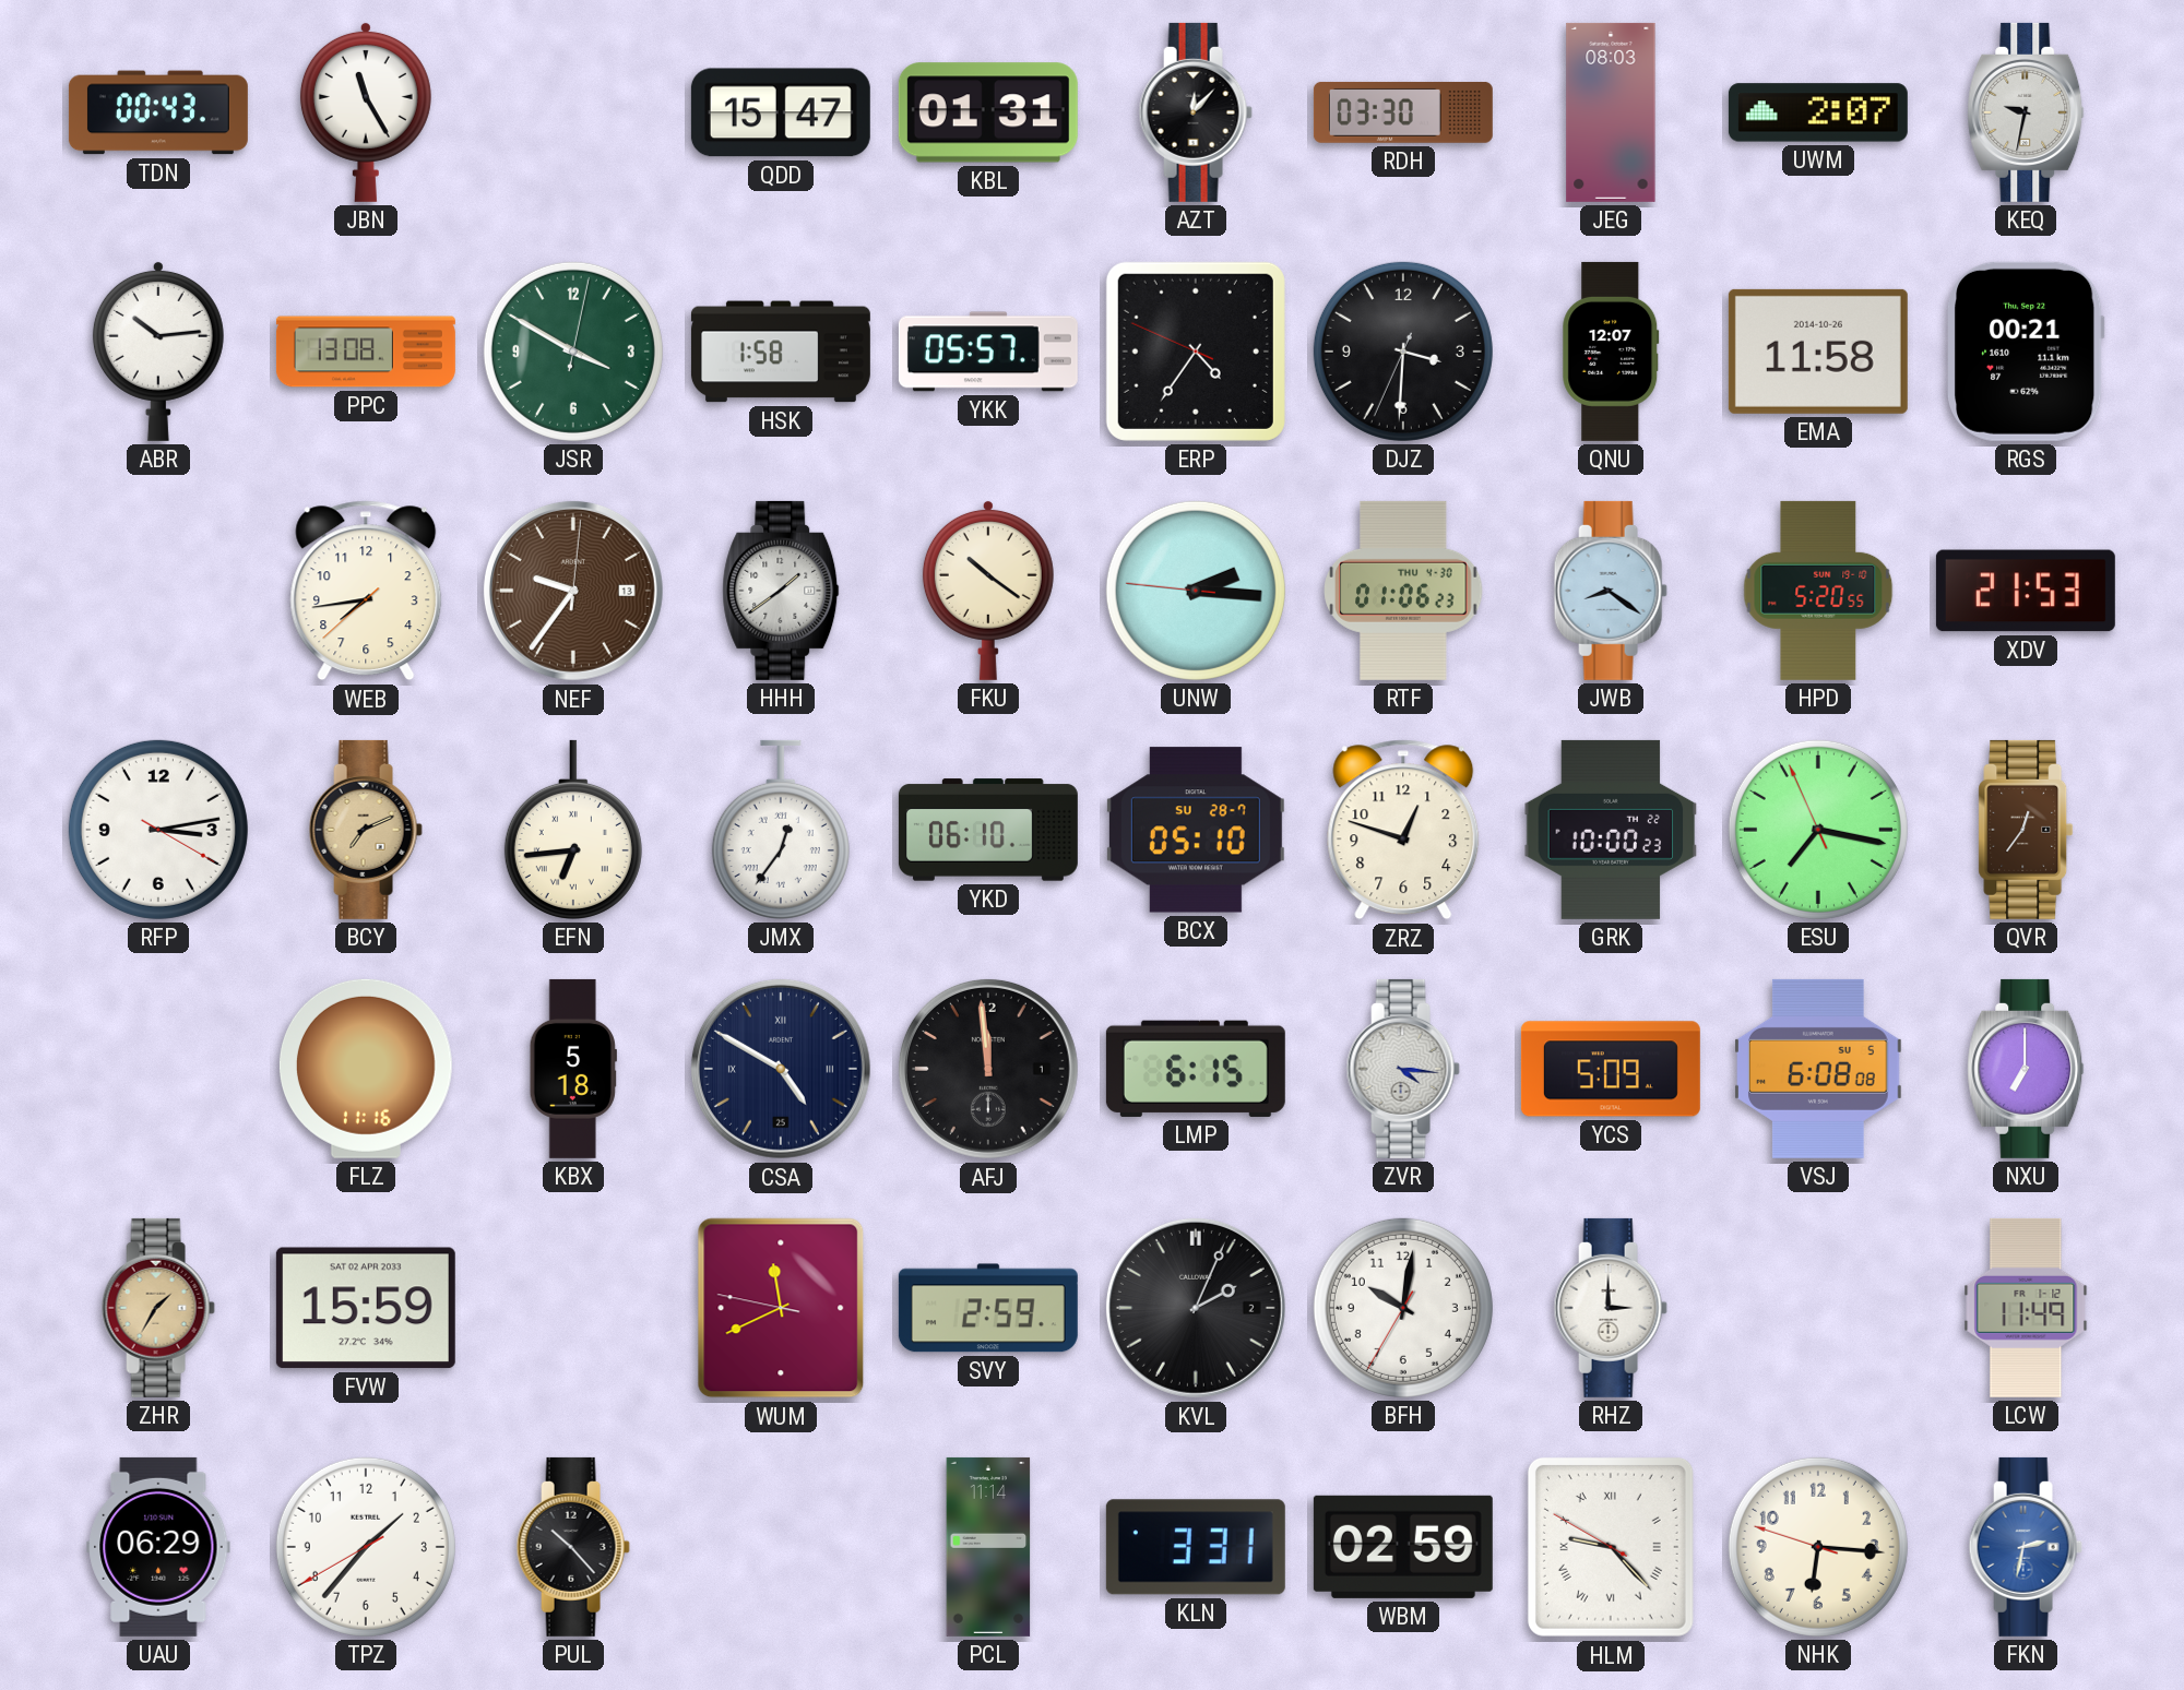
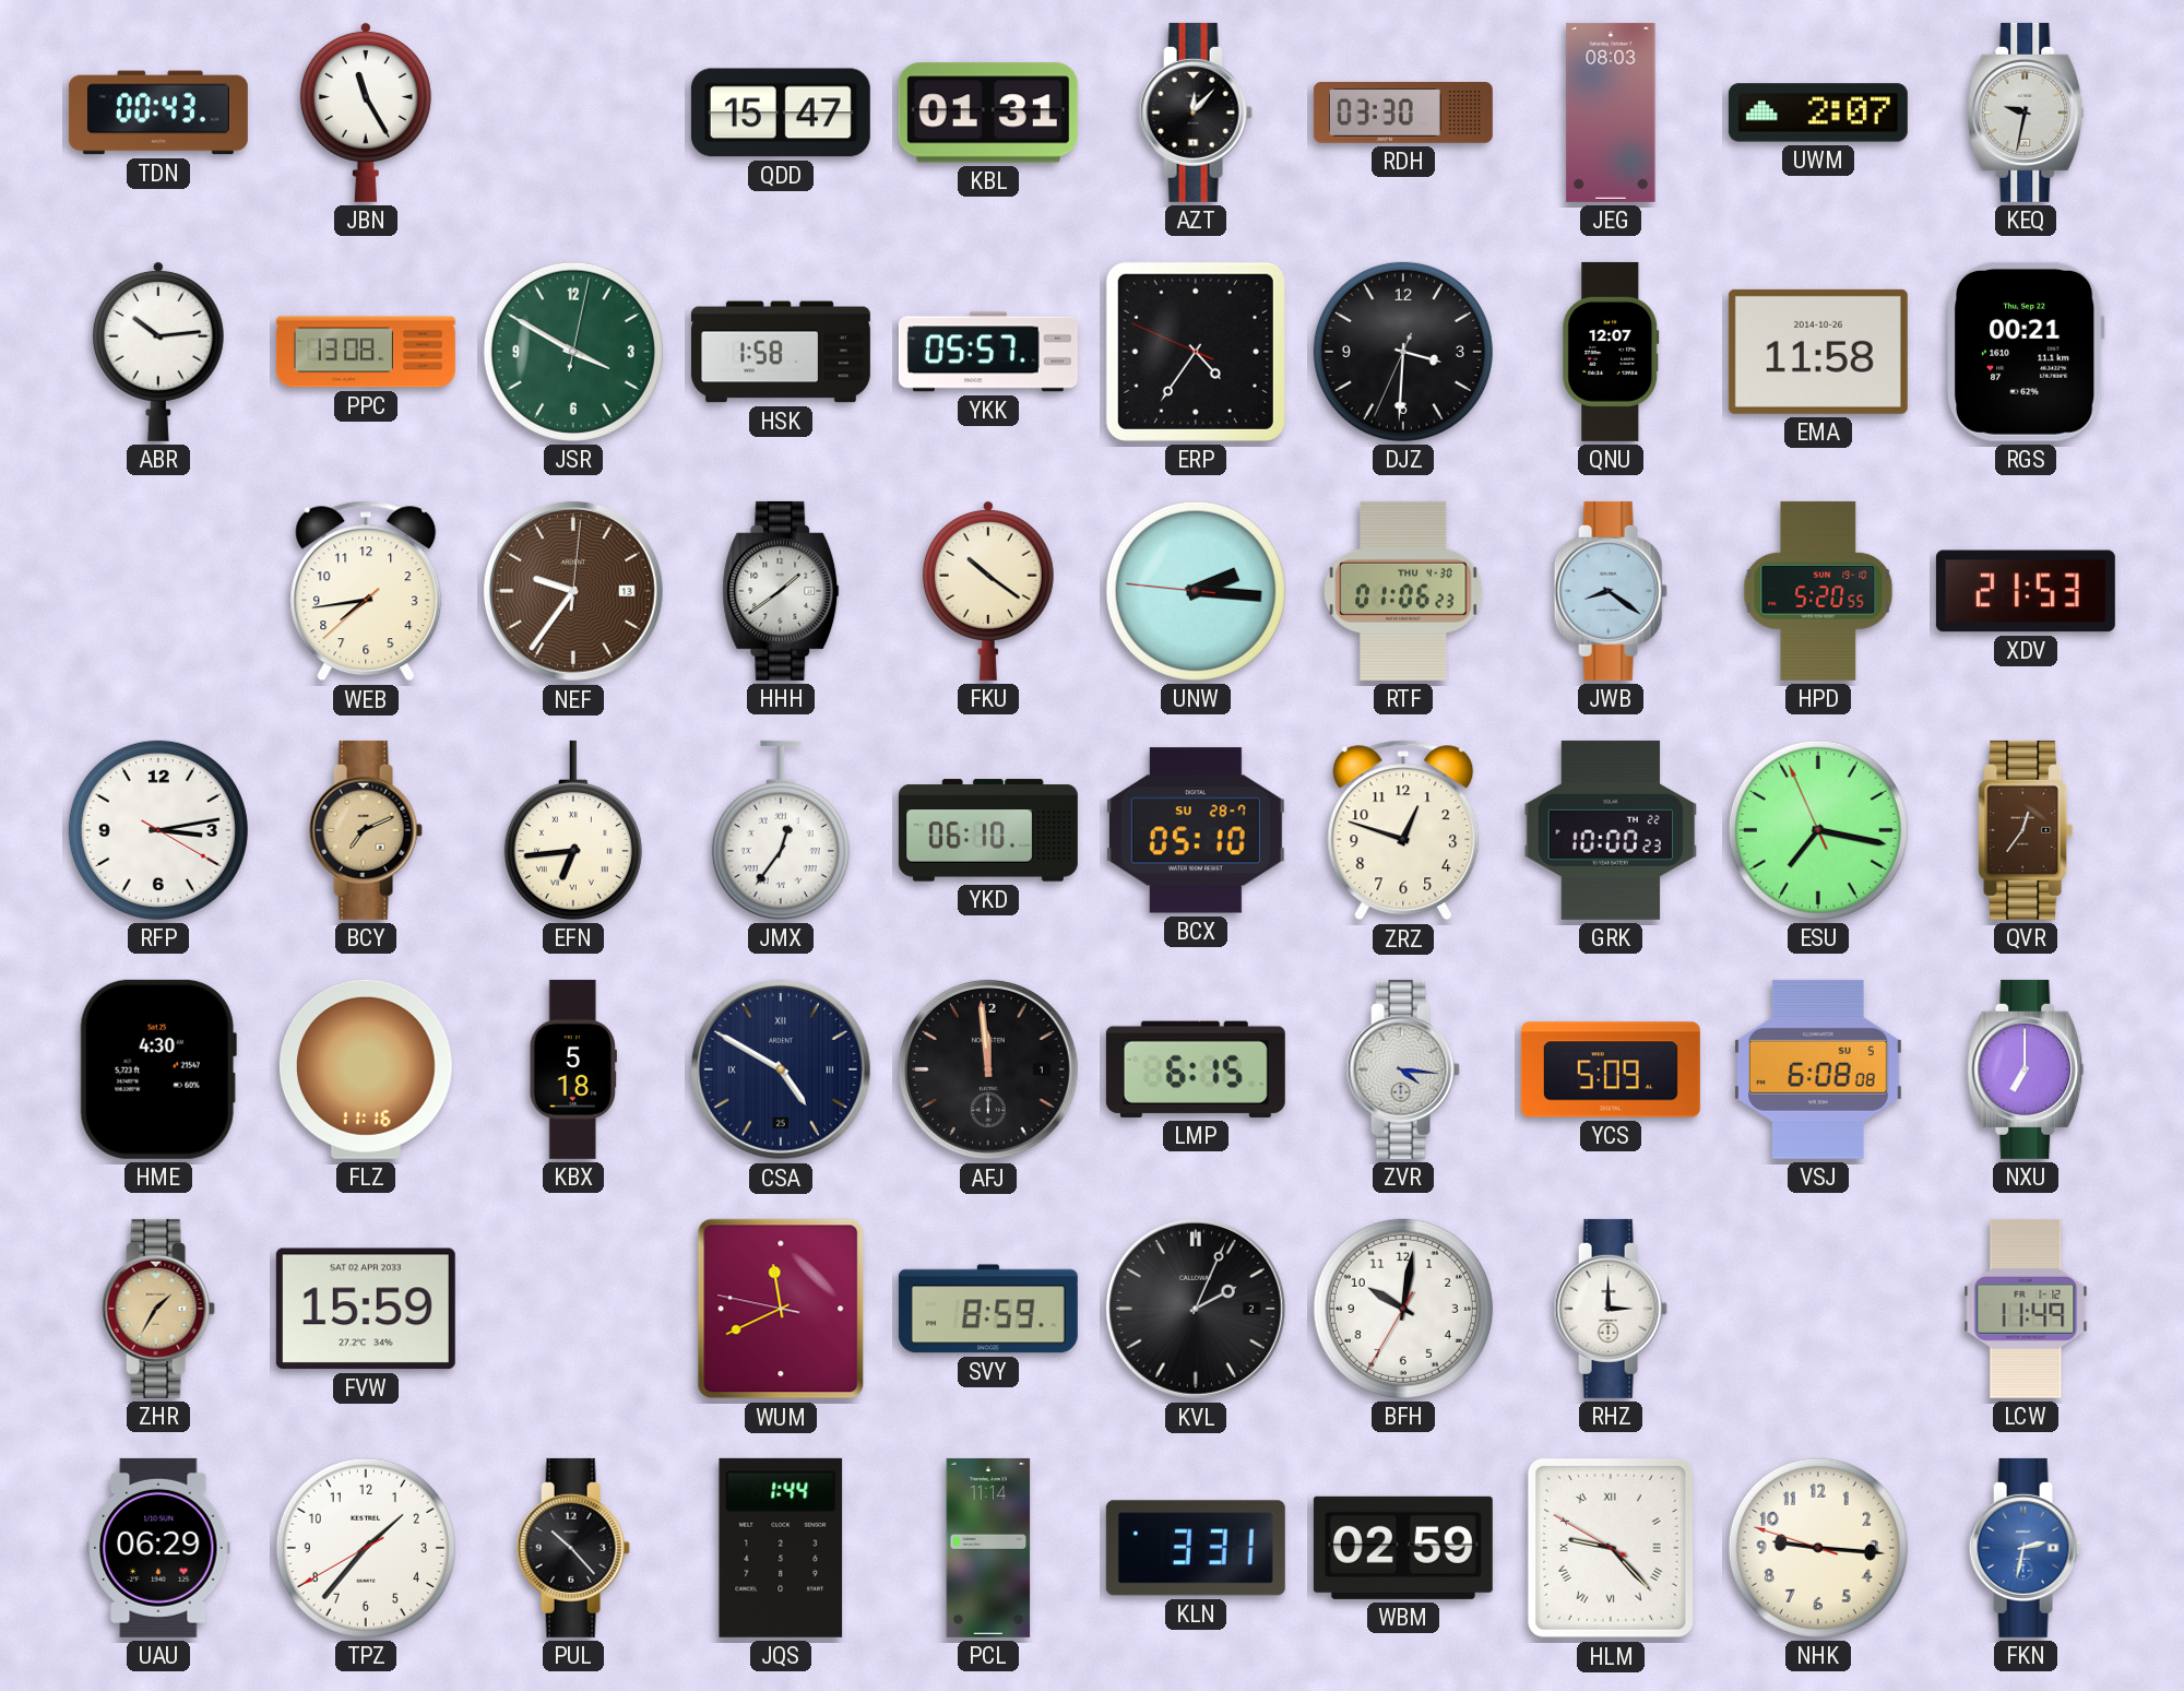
HME: none -> 4:30 (158, 1069)
SVY: 2:59 -> 8:59 (988, 1309)
JQS: none -> 1:44 (781, 1548)
NHK: 6:15 -> 9:15 (1818, 1548)
